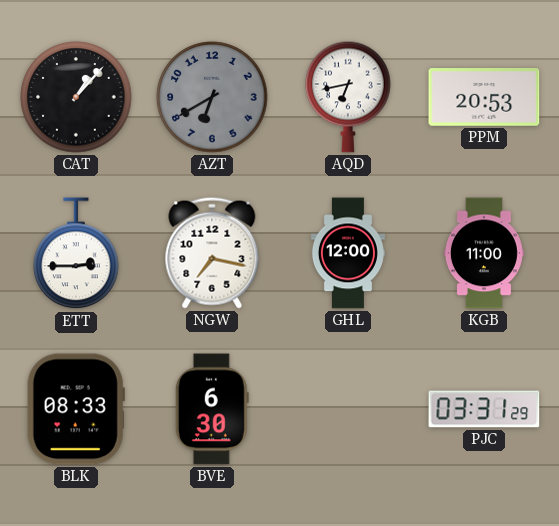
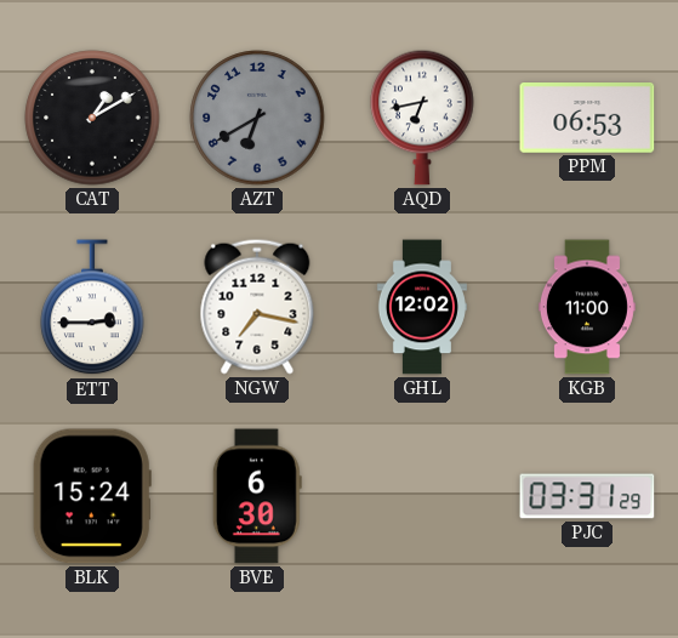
CAT: 1:07 -> 1:10 (92, 118)
PPM: 20:53 -> 06:53 (587, 119)
GHL: 12:00 -> 12:02 (422, 307)
BLK: 08:33 -> 15:24 (92, 496)
